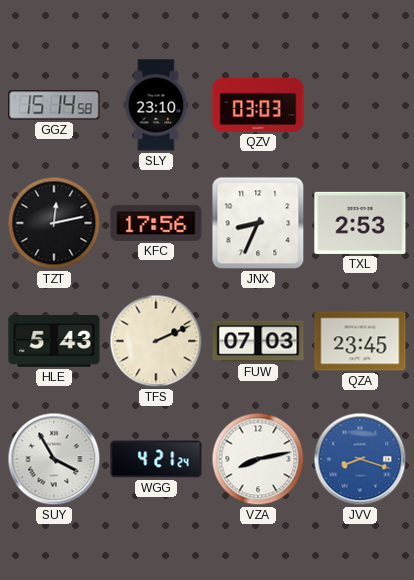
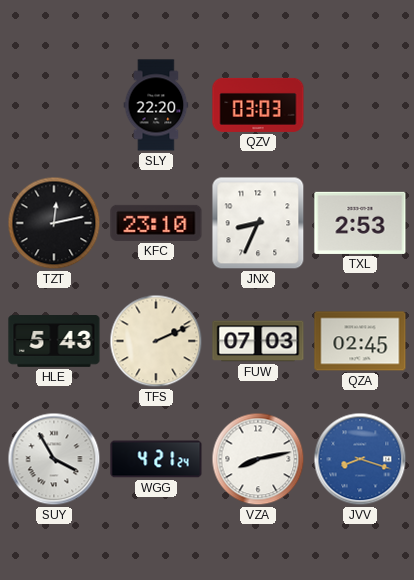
GGZ: 15:14 -> none (54, 105)
SLY: 23:10 -> 22:20 (156, 105)
KFC: 17:56 -> 23:10 (156, 223)
QZA: 23:45 -> 02:45 (360, 341)
